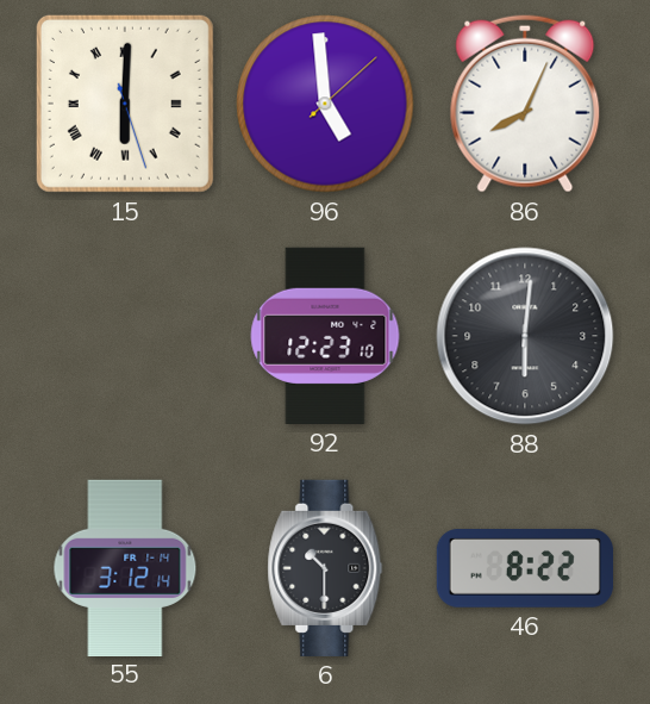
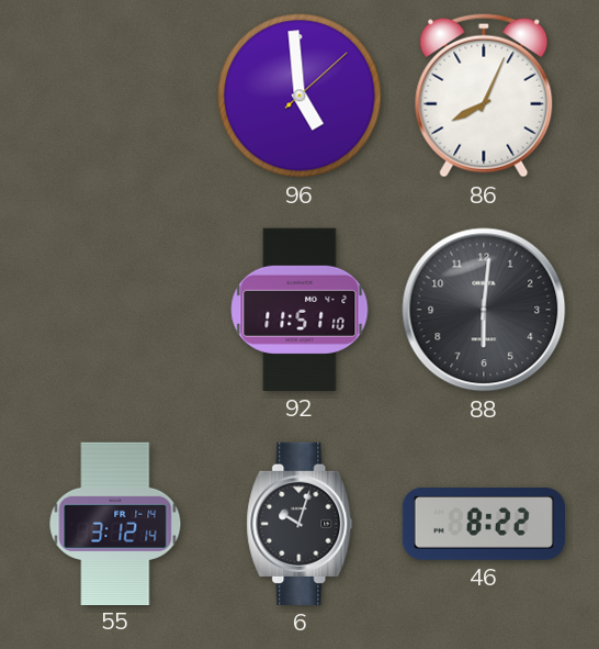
15: 6:00 -> none (125, 104)
92: 12:23 -> 11:51 (299, 310)
6: 10:30 -> 10:03 (299, 524)
